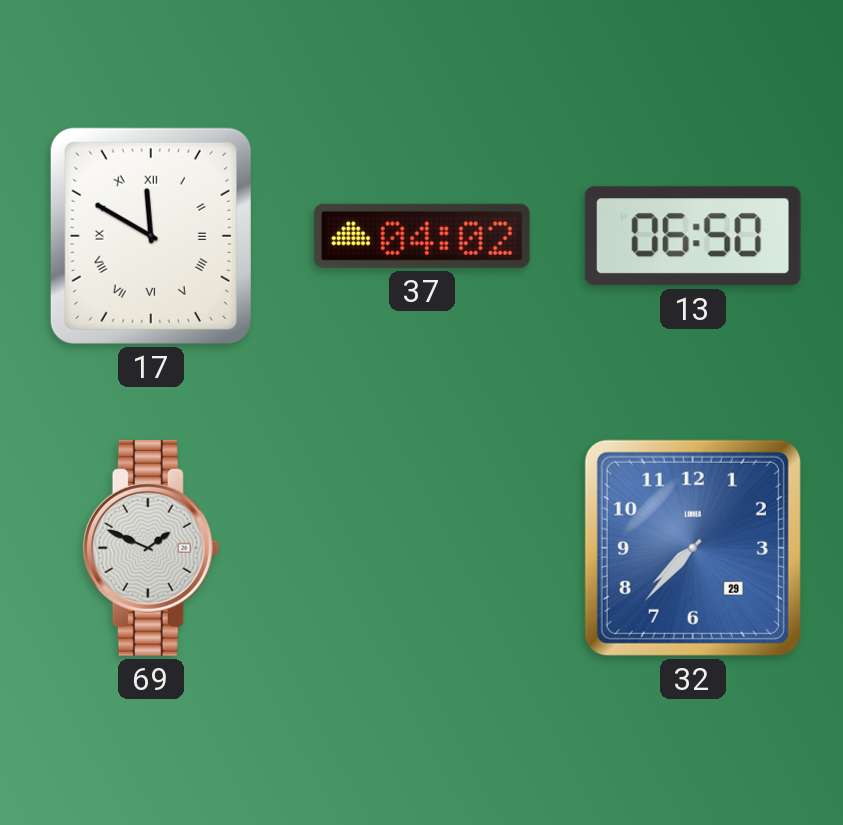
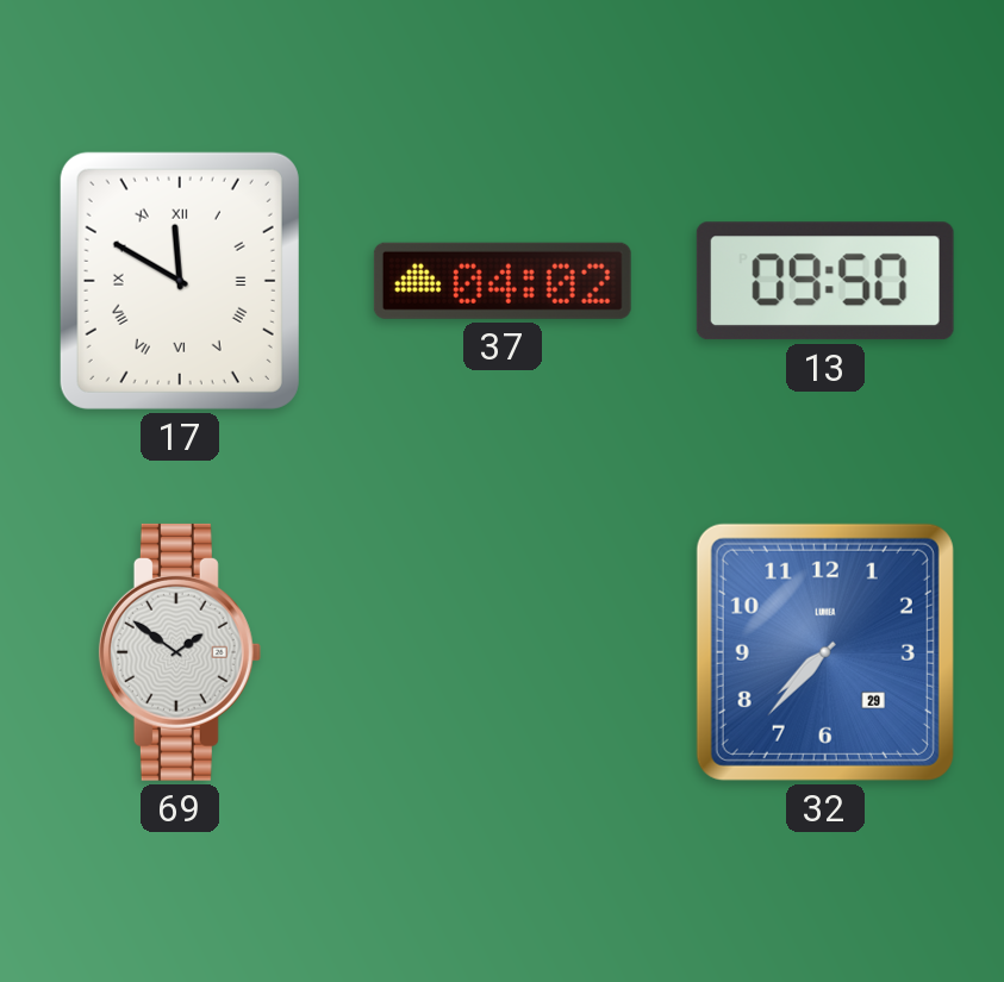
13: 06:50 -> 09:50 (825, 281)
69: 1:49 -> 1:51 (180, 652)
